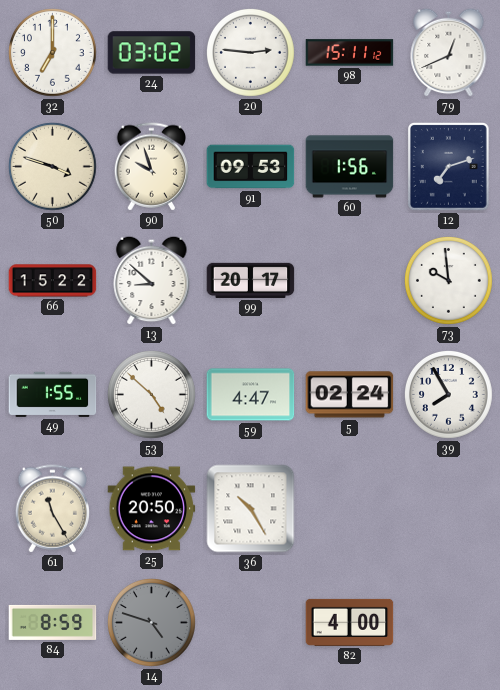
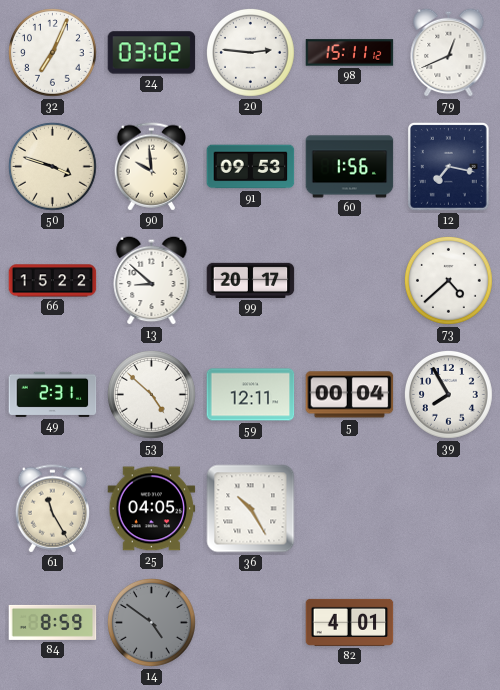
32: 7:00 -> 7:04 (53, 53)
90: 9:57 -> 9:59 (151, 167)
12: 7:12 -> 7:17 (448, 167)
73: 9:59 -> 4:38 (449, 281)
49: 1:55 -> 2:31 (53, 394)
59: 4:47 -> 12:11 (251, 395)
5: 02:24 -> 00:04 (350, 395)
25: 20:50 -> 04:05 (152, 509)
14: 4:48 -> 4:51 (152, 623)
82: 4:00 -> 4:01 (350, 622)
